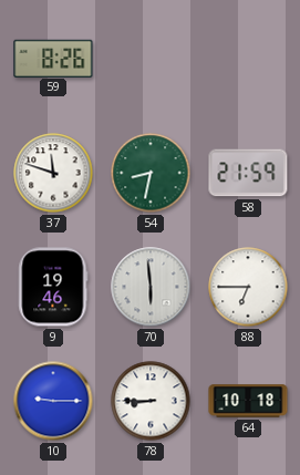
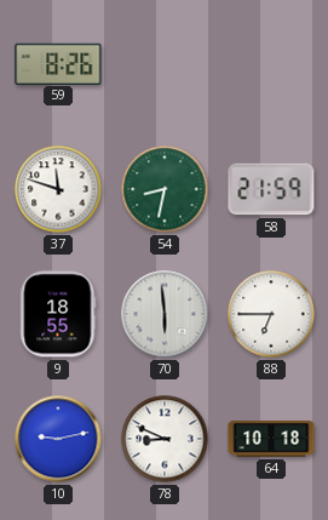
9: 19:46 -> 18:55 (58, 314)
10: 9:15 -> 9:13 (58, 439)
78: 8:45 -> 8:49 (165, 439)
